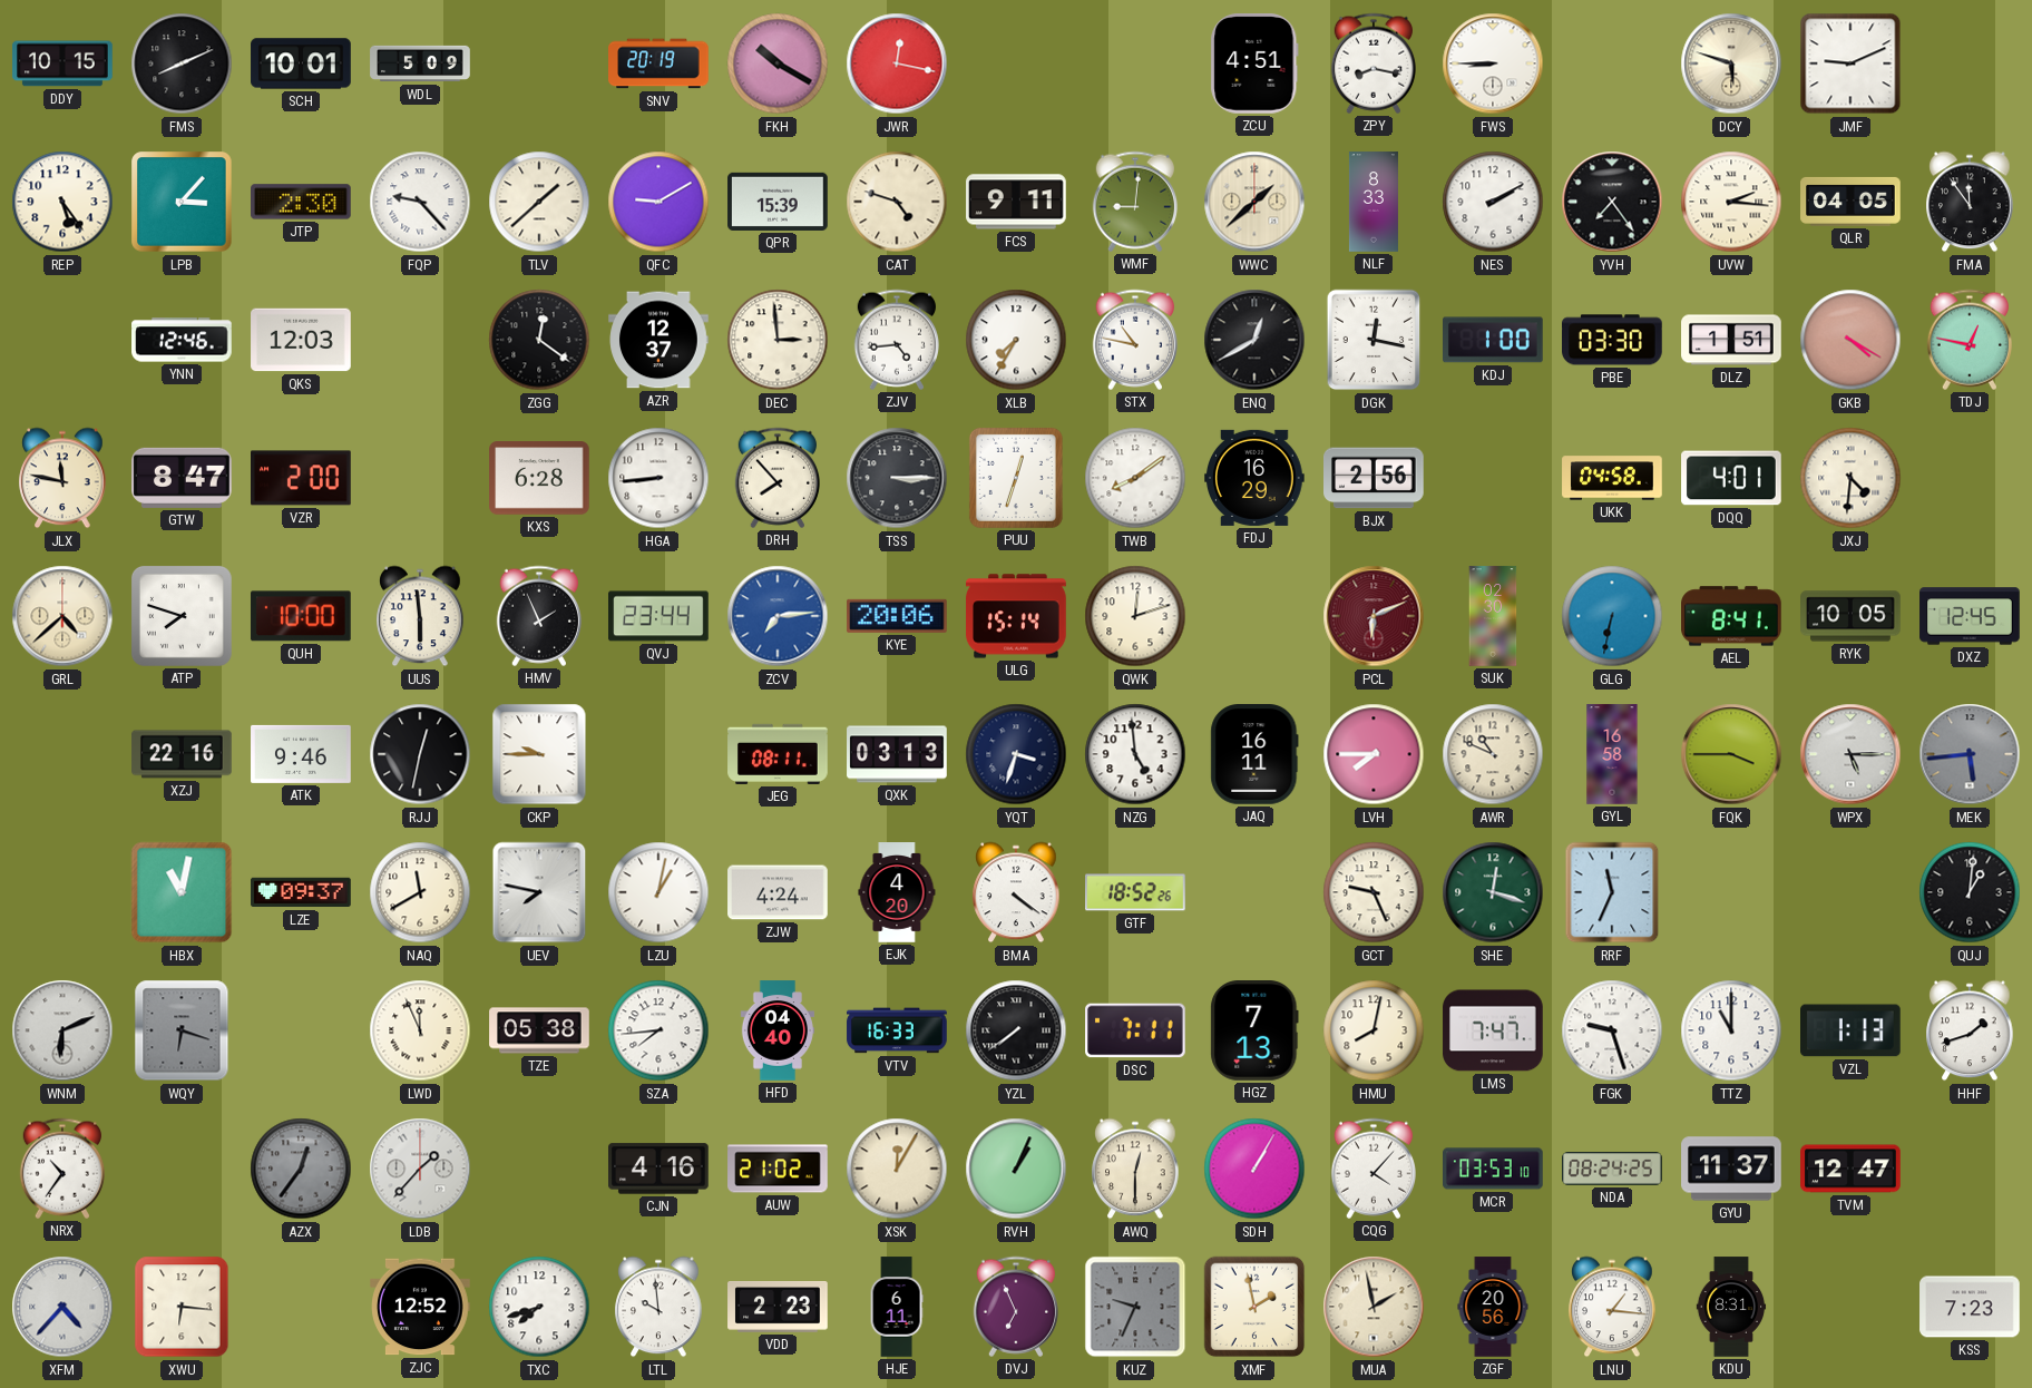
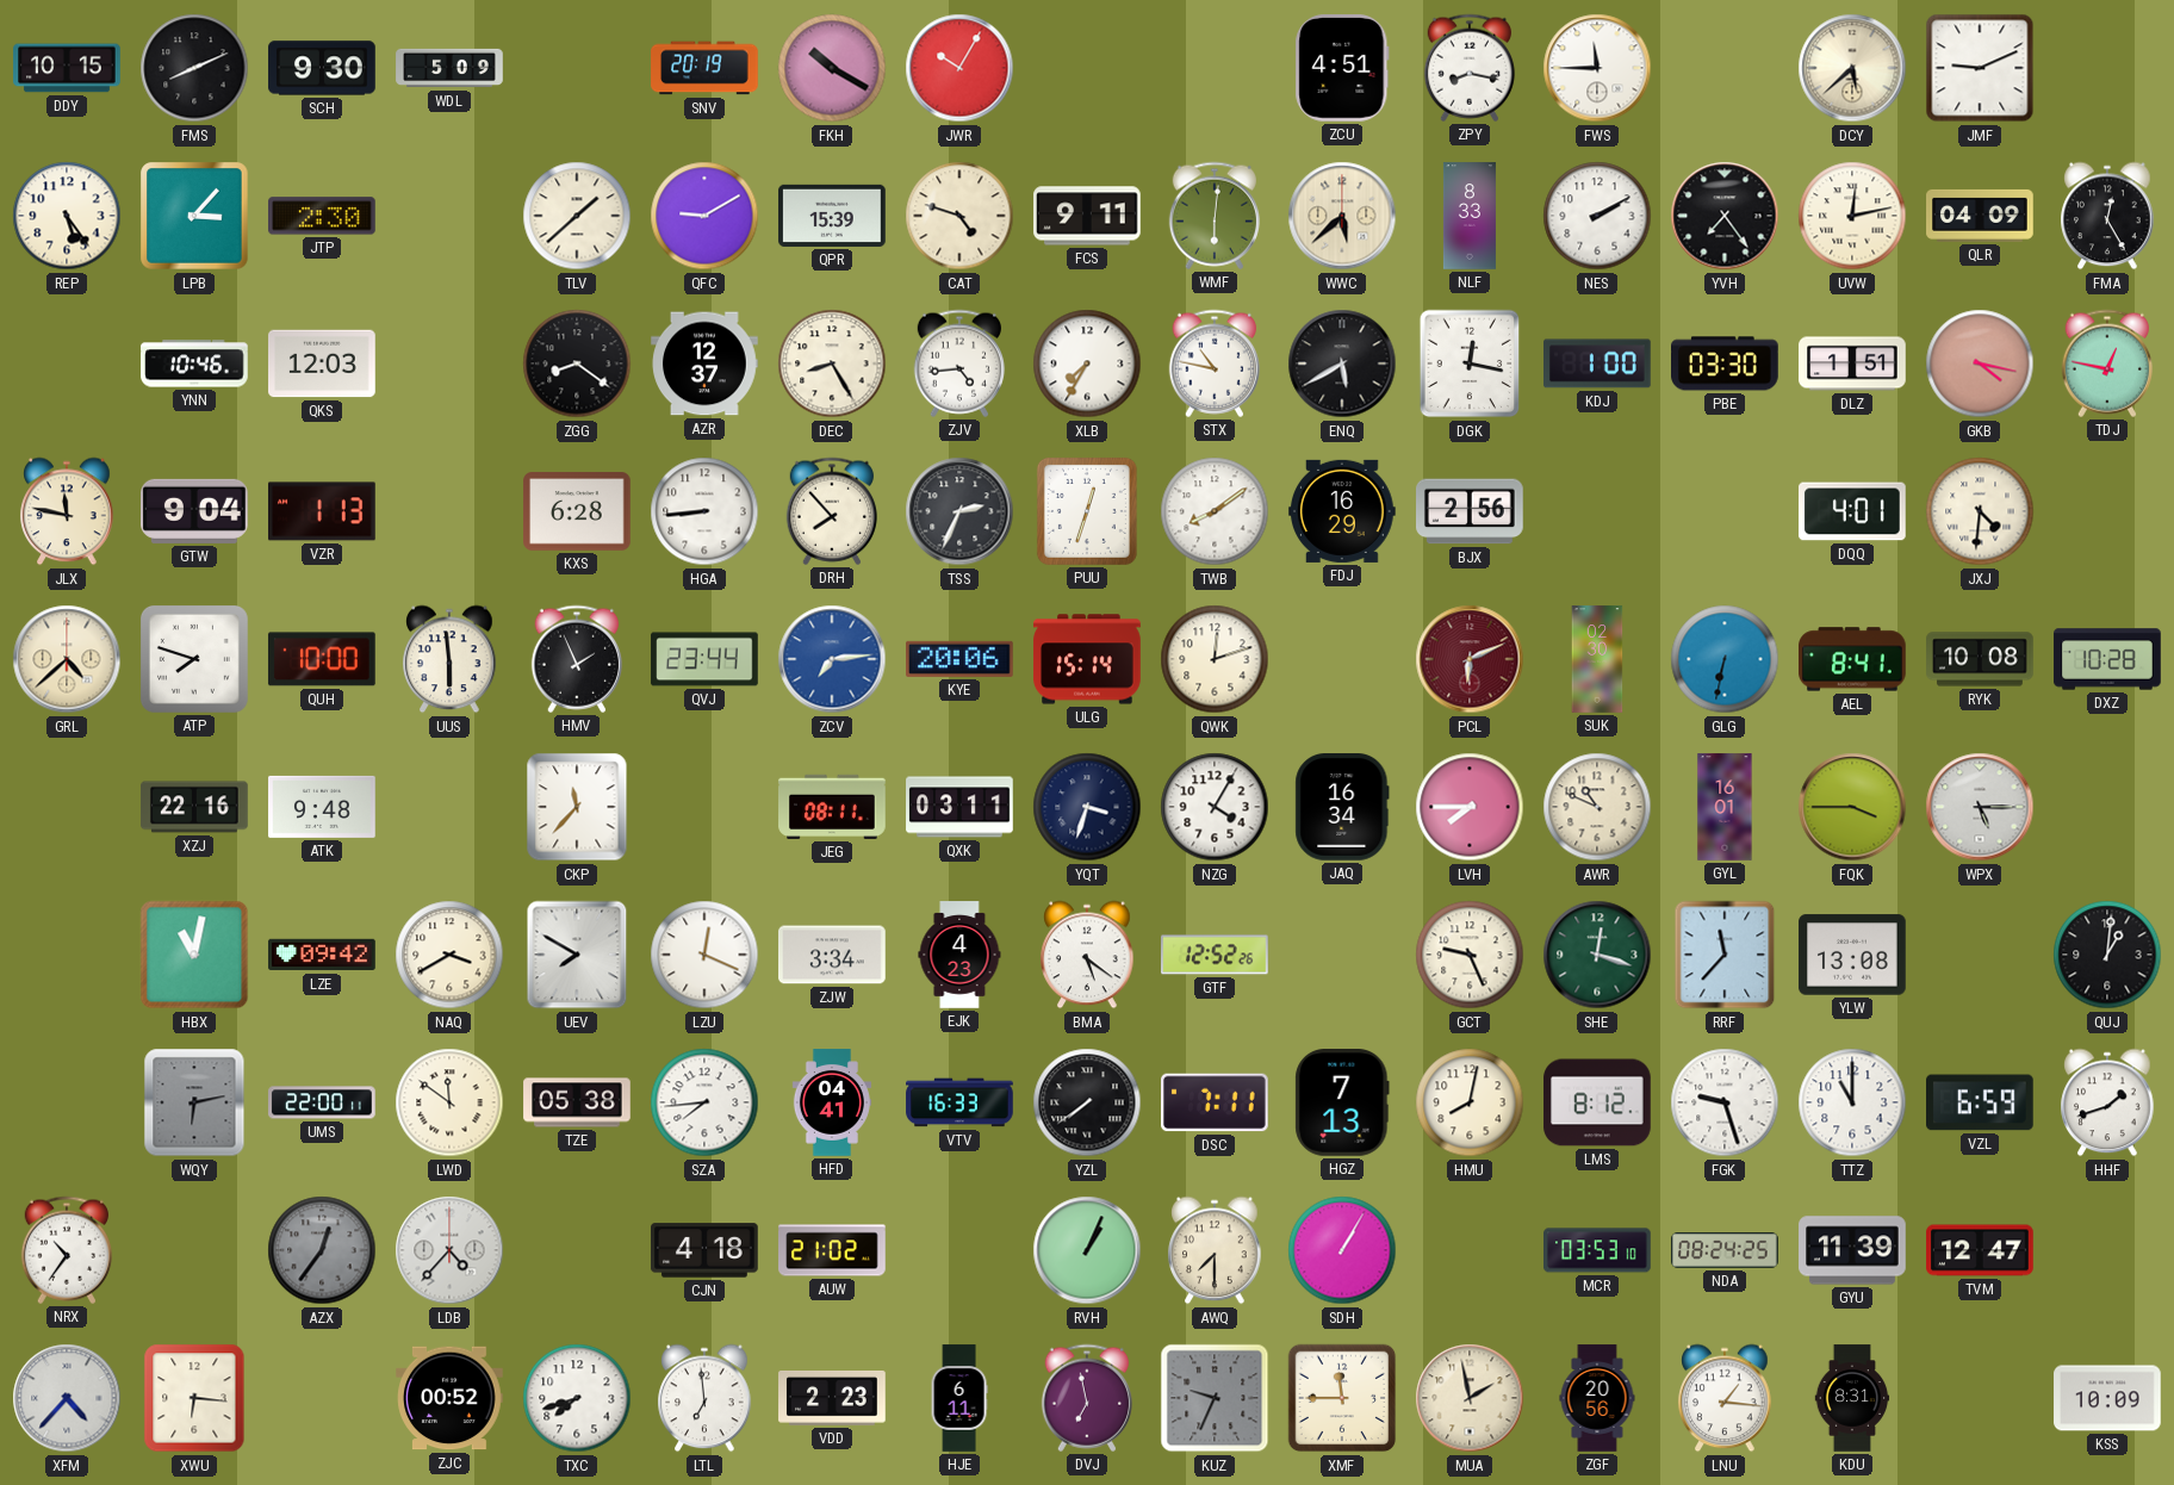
SCH: 10:01 -> 9:30 (322, 68)
JWR: 12:17 -> 10:05 (959, 68)
FWS: 8:45 -> 11:45 (1597, 68)
DCY: 5:48 -> 5:38 (1852, 68)
FQP: 9:23 -> none (420, 202)
WMF: 9:01 -> 6:01 (1213, 216)
WWC: 1:38 -> 5:38 (1342, 216)
UVW: 2:16 -> 12:13 (1852, 216)
QLR: 04:05 -> 04:09 (1980, 216)
FMA: 11:54 -> 12:25 (2107, 216)
YNN: 12:46 -> 10:46 (194, 364)
ZGG: 12:21 -> 8:21 (577, 364)
DEC: 2:59 -> 8:25 (832, 364)
ENQ: 12:40 -> 5:40 (1342, 364)
GKB: 4:20 -> 4:17 (1980, 364)
GTW: 8:47 -> 9:04 (195, 511)
VZR: 2:00 -> 1:13 (323, 511)
TSS: 3:15 -> 2:34 (959, 511)
UKK: 04:58 -> none (1612, 478)
RYK: 10:05 -> 10:08 (1980, 659)
DXZ: 12:45 -> 10:28 (2107, 659)
ATK: 9:46 -> 9:48 (322, 807)
RJJ: 12:32 -> none (420, 754)
CKP: 9:45 -> 11:37 (577, 807)
QXK: 03:13 -> 03:11 (959, 807)
NZG: 4:59 -> 4:05 (1215, 807)
JAQ: 16:11 -> 16:34 (1342, 807)
GYL: 16:58 -> 16:01 (1725, 807)
MEK: 5:44 -> none (1970, 754)
LZE: 09:37 -> 09:42 (322, 955)
NAQ: 11:40 -> 3:40 (449, 955)
UEV: 7:47 -> 7:50 (577, 955)
LZU: 1:02 -> 12:19 (704, 955)
ZJW: 4:24 -> 3:34 (832, 955)
EJK: 4:20 -> 4:23 (959, 955)
BMA: 4:21 -> 5:21 (1087, 955)
GTF: 18:52 -> 12:52 (1216, 955)
RRF: 11:34 -> 11:37 (1725, 955)
YLW: none -> 13:08 (1852, 955)
WNM: 6:11 -> none (62, 1030)
WQY: 6:18 -> 6:13 (194, 1102)
UMS: none -> 22:00 (322, 1102)
LWD: 11:56 -> 11:51 (449, 1102)
HFD: 04:40 -> 04:41 (832, 1102)
LMS: 7:47 -> 8:12 (1597, 1102)
VZL: 1:13 -> 6:59 (1981, 1102)
LDB: 1:37 -> 4:37 (449, 1250)
CJN: 4:16 -> 4:18 (706, 1250)
XSK: 12:05 -> none (897, 1169)
AWQ: 12:30 -> 7:30 (1215, 1250)
CQG: 4:07 -> none (1372, 1169)
GYU: 11:37 -> 11:39 (1852, 1250)
ZJC: 12:52 -> 00:52 (449, 1398)
LTL: 9:59 -> 6:59 (704, 1398)
DVJ: 6:56 -> 6:58 (1086, 1398)
XMF: 1:58 -> 11:45 (1342, 1398)
KSS: 7:23 -> 10:09 (2107, 1398)
